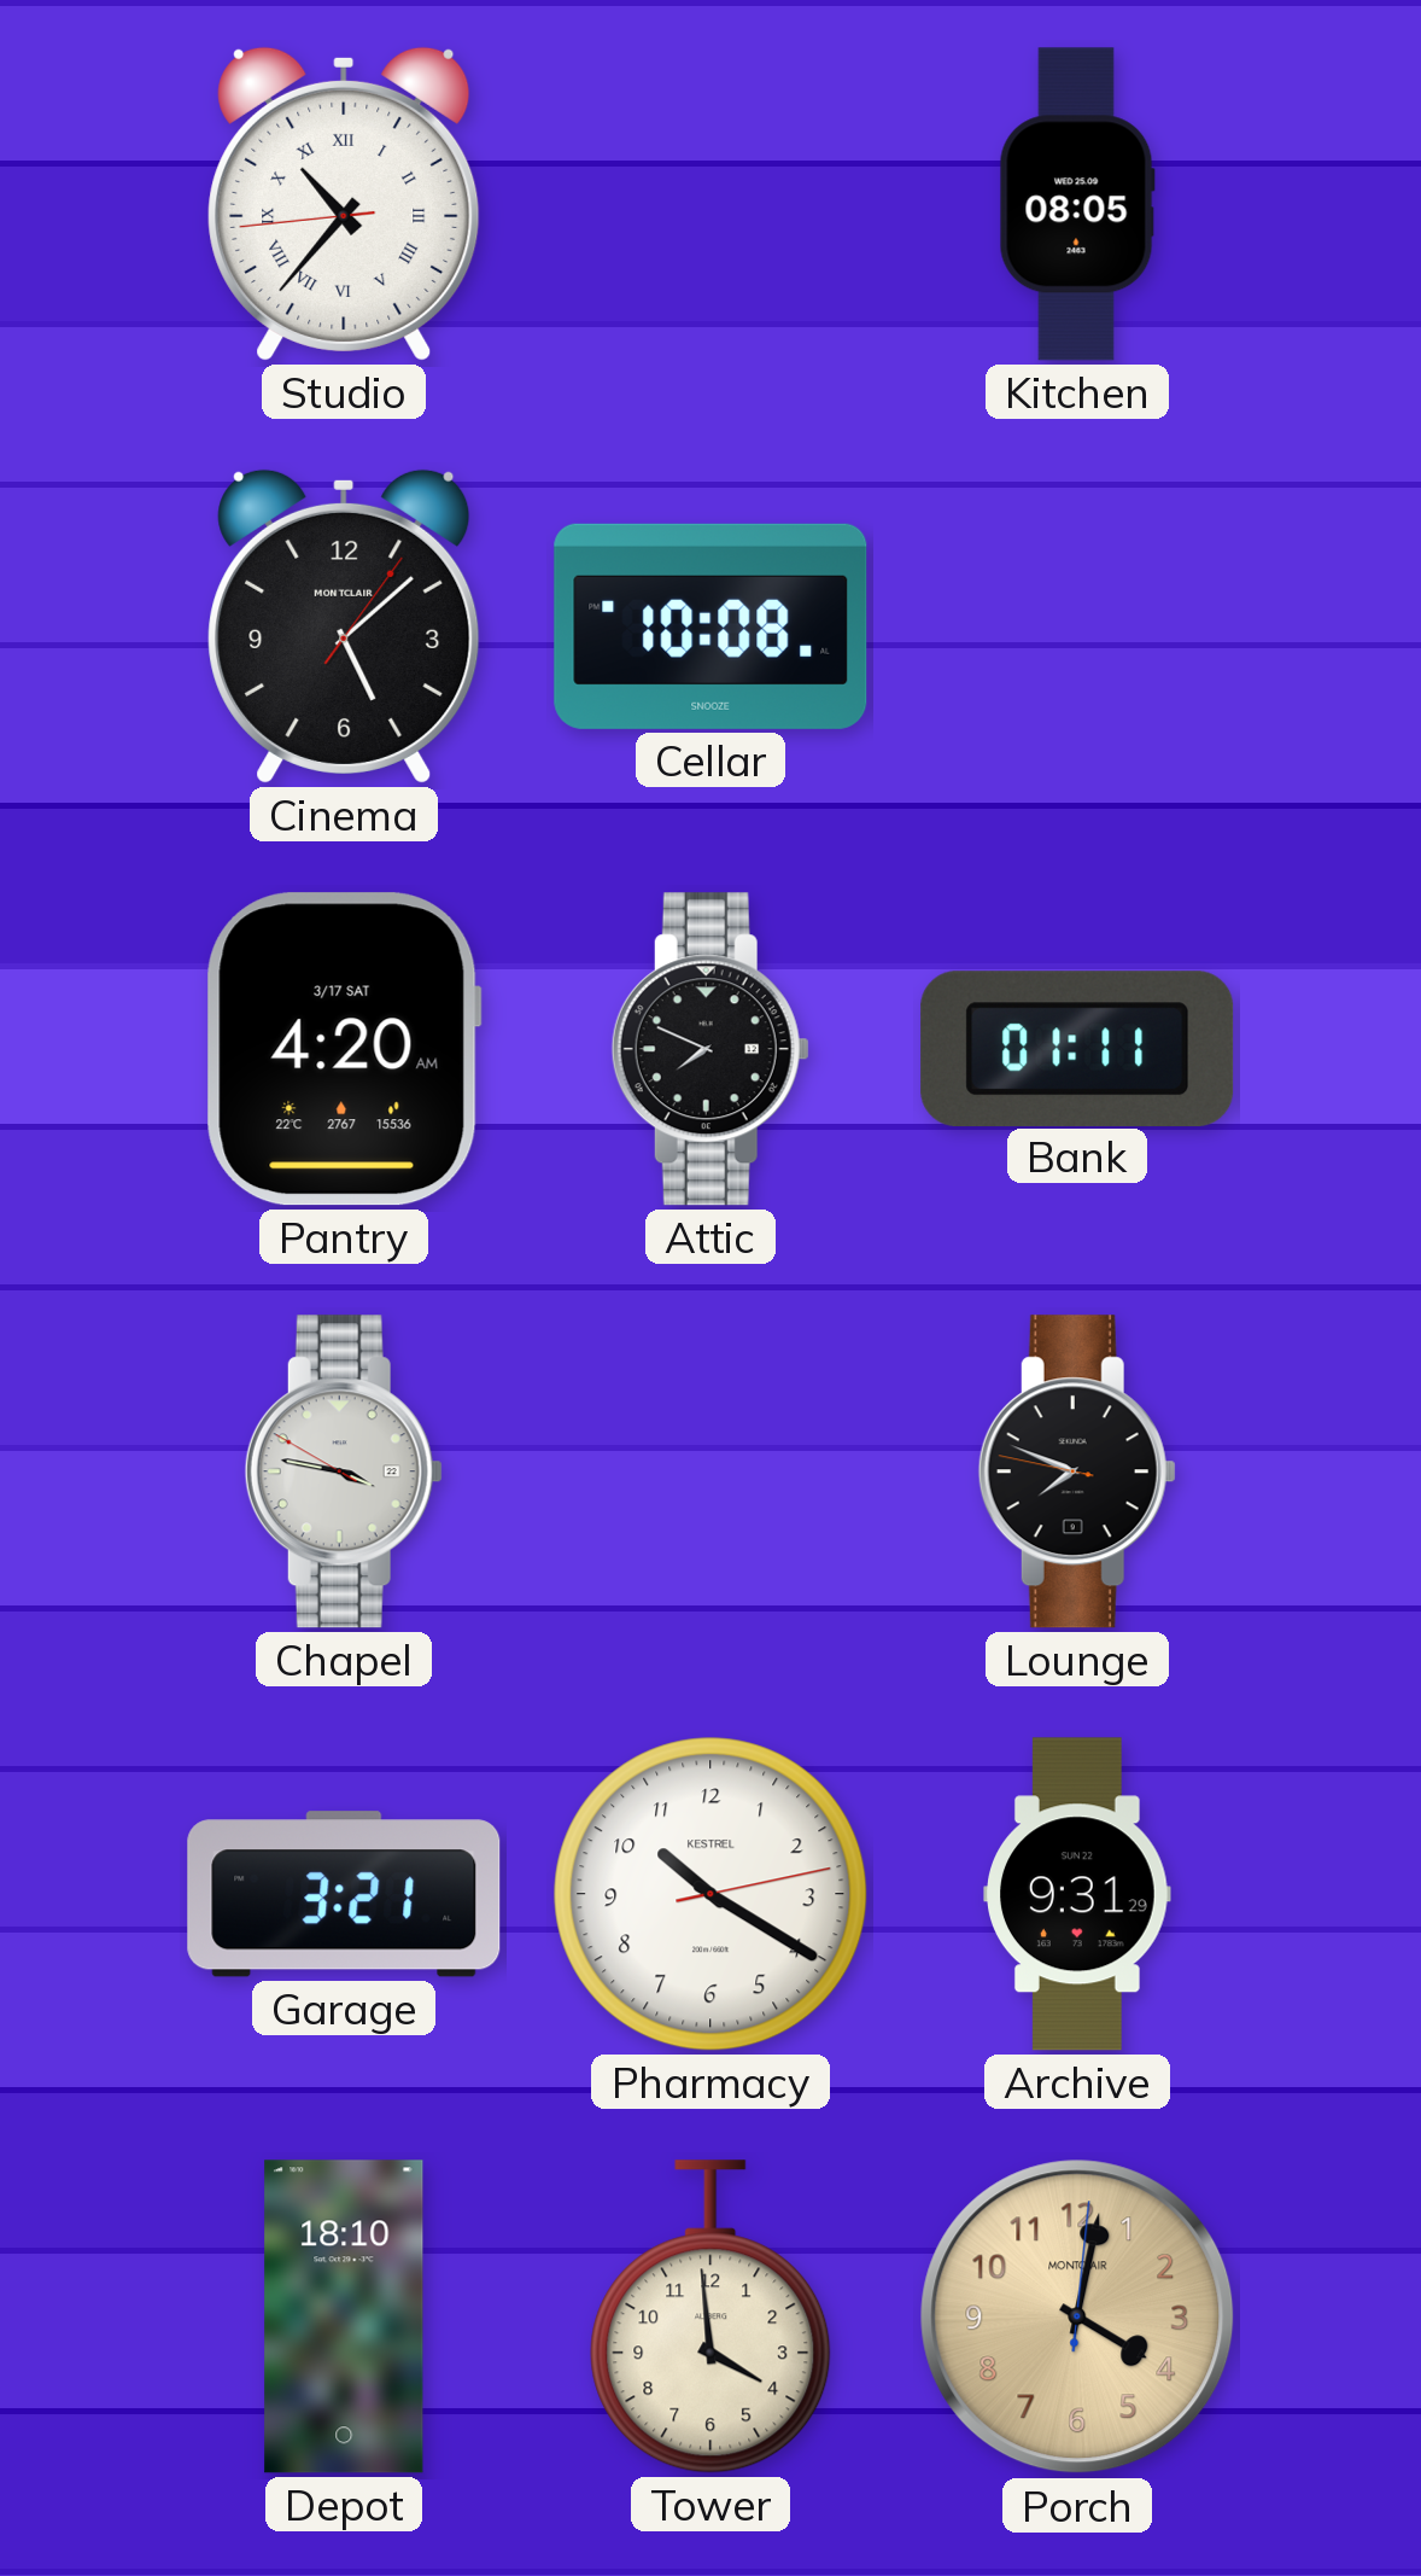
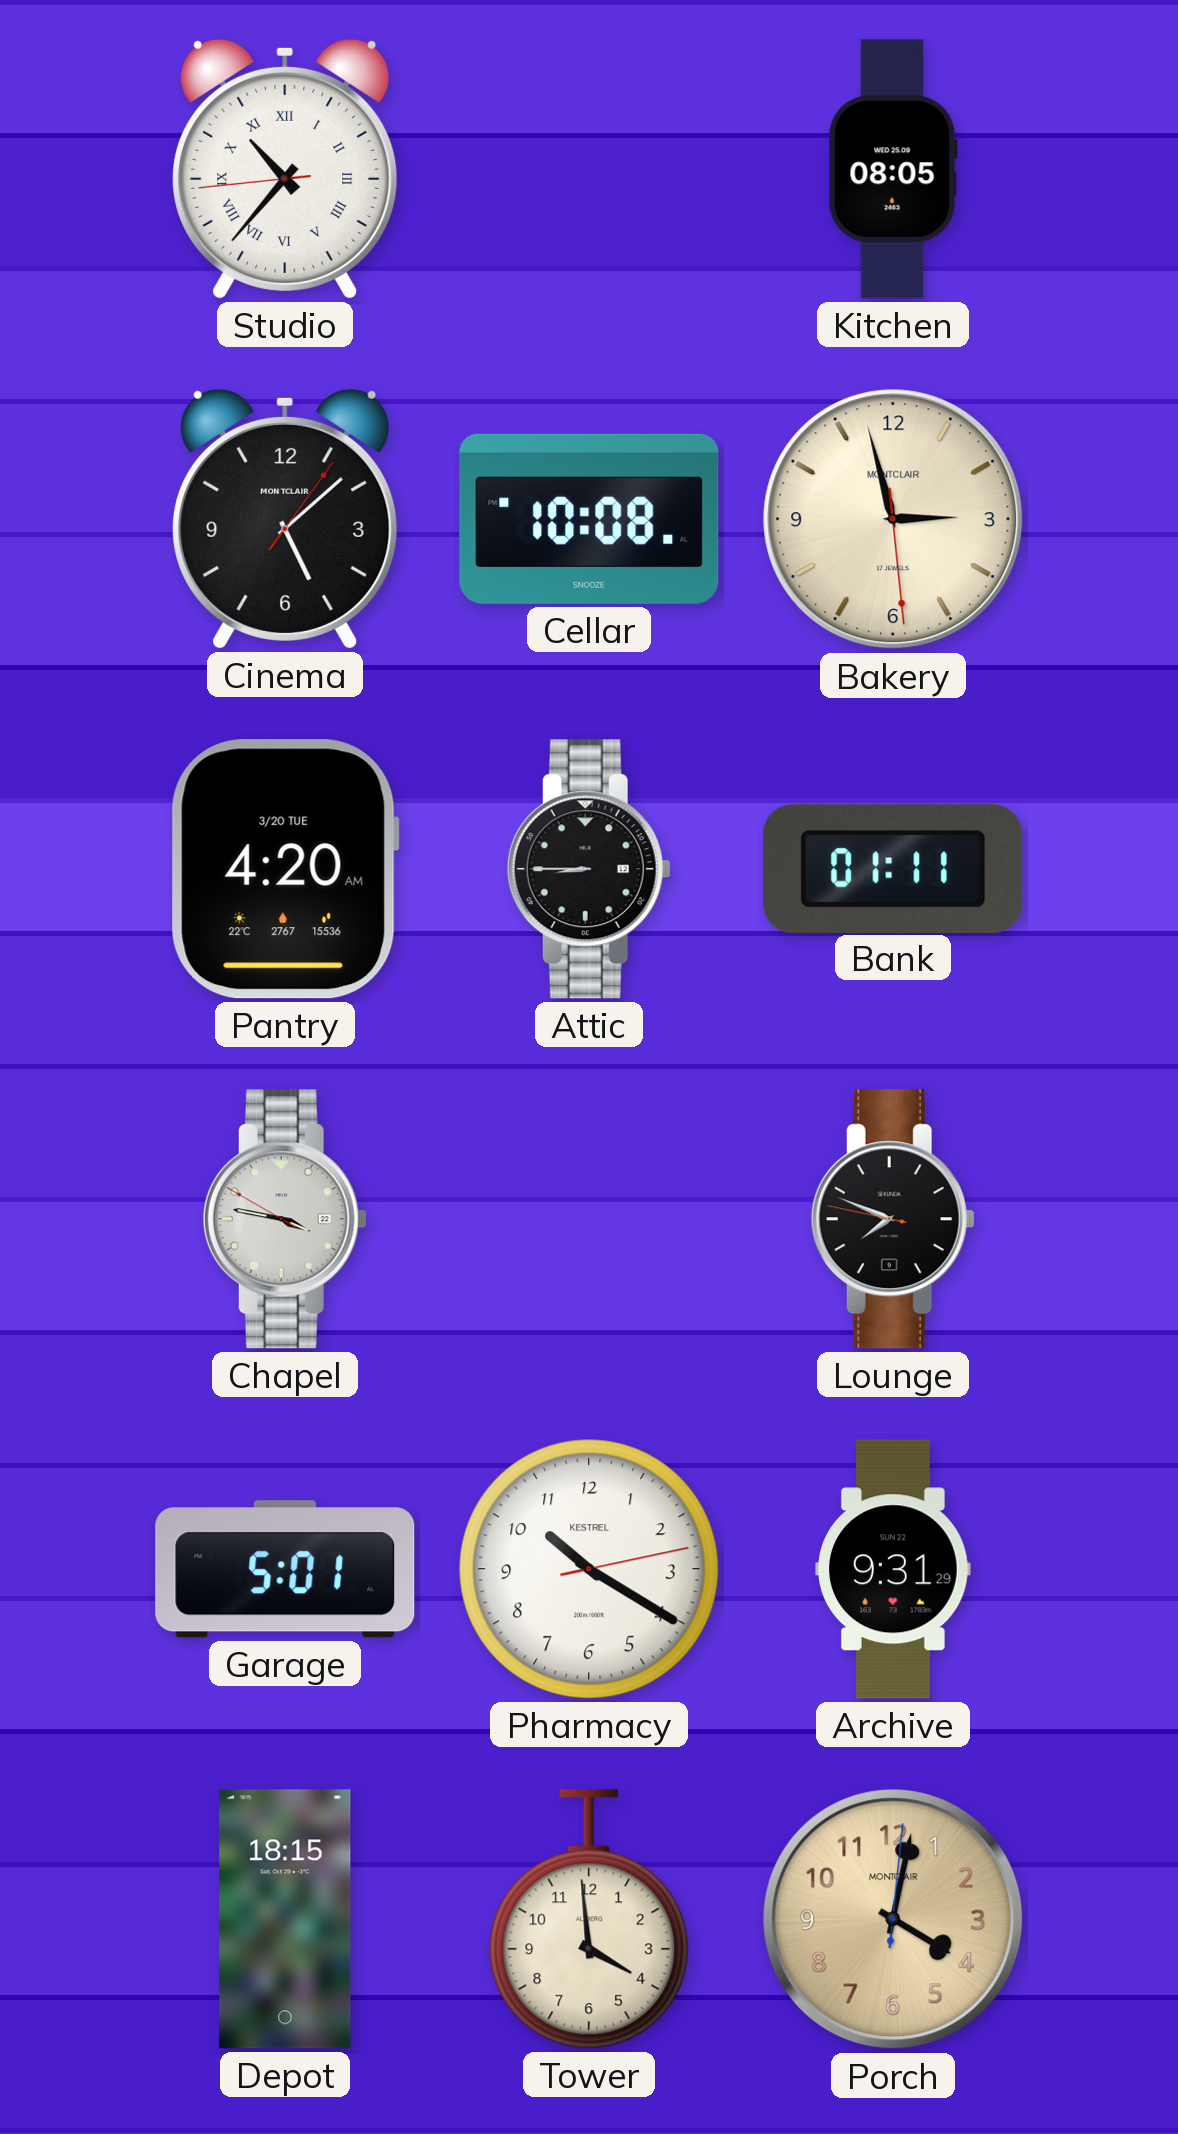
Bakery: none -> 2:57 (893, 519)
Pantry date: 3/17 SAT -> 3/20 TUE (285, 869)
Attic: 7:49 -> 8:45 (589, 869)
Garage: 3:21 -> 5:01 (285, 1569)
Depot: 18:10 -> 18:15 (285, 1919)
